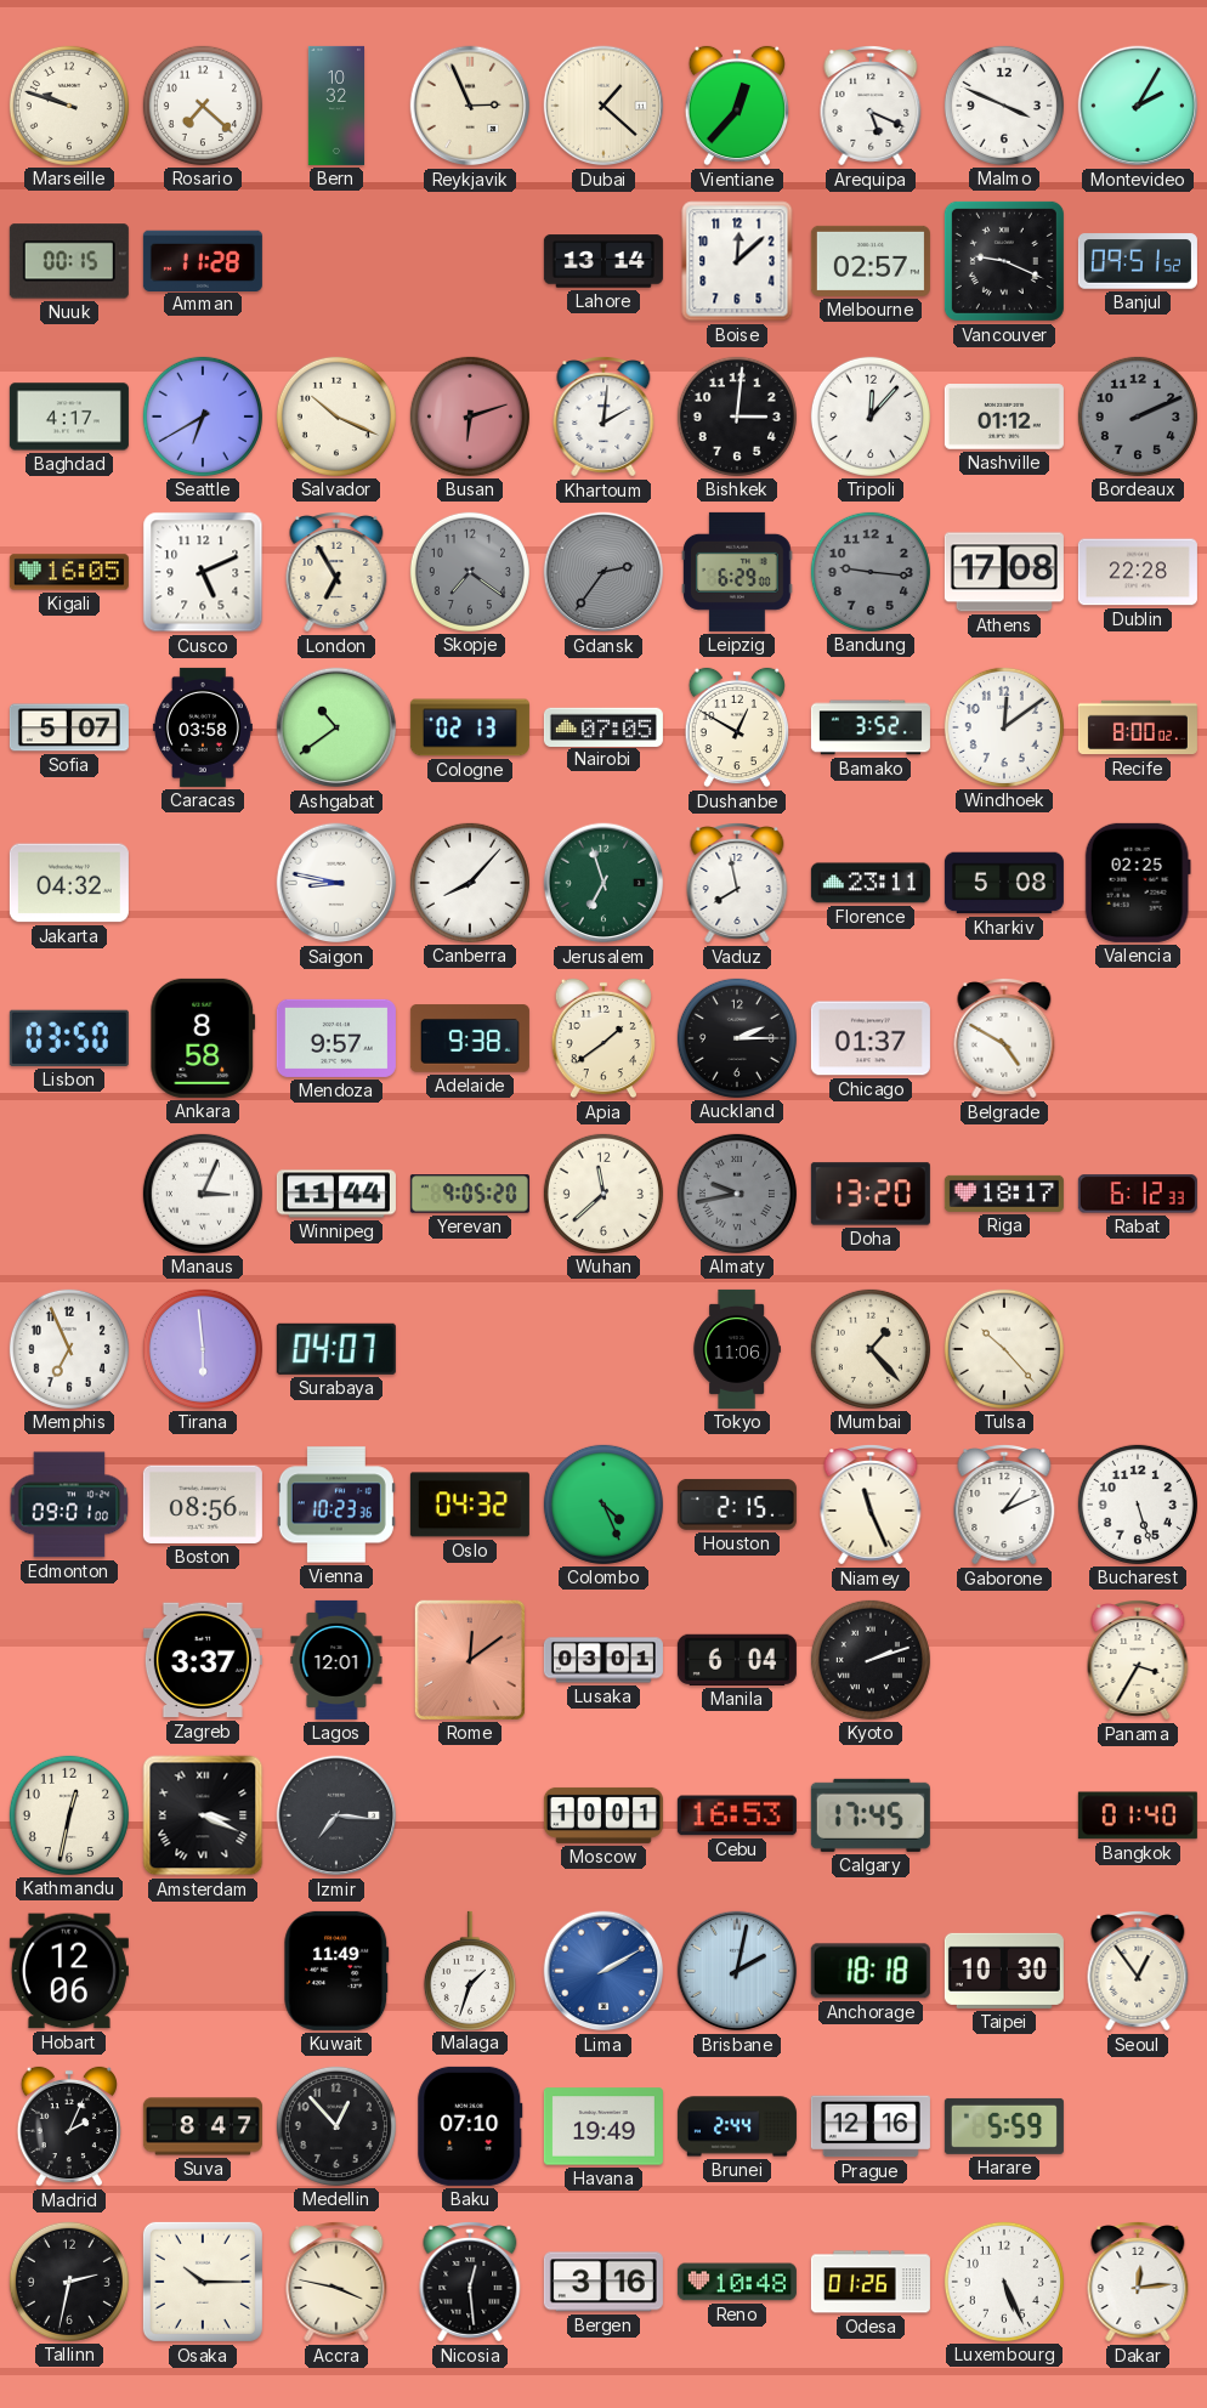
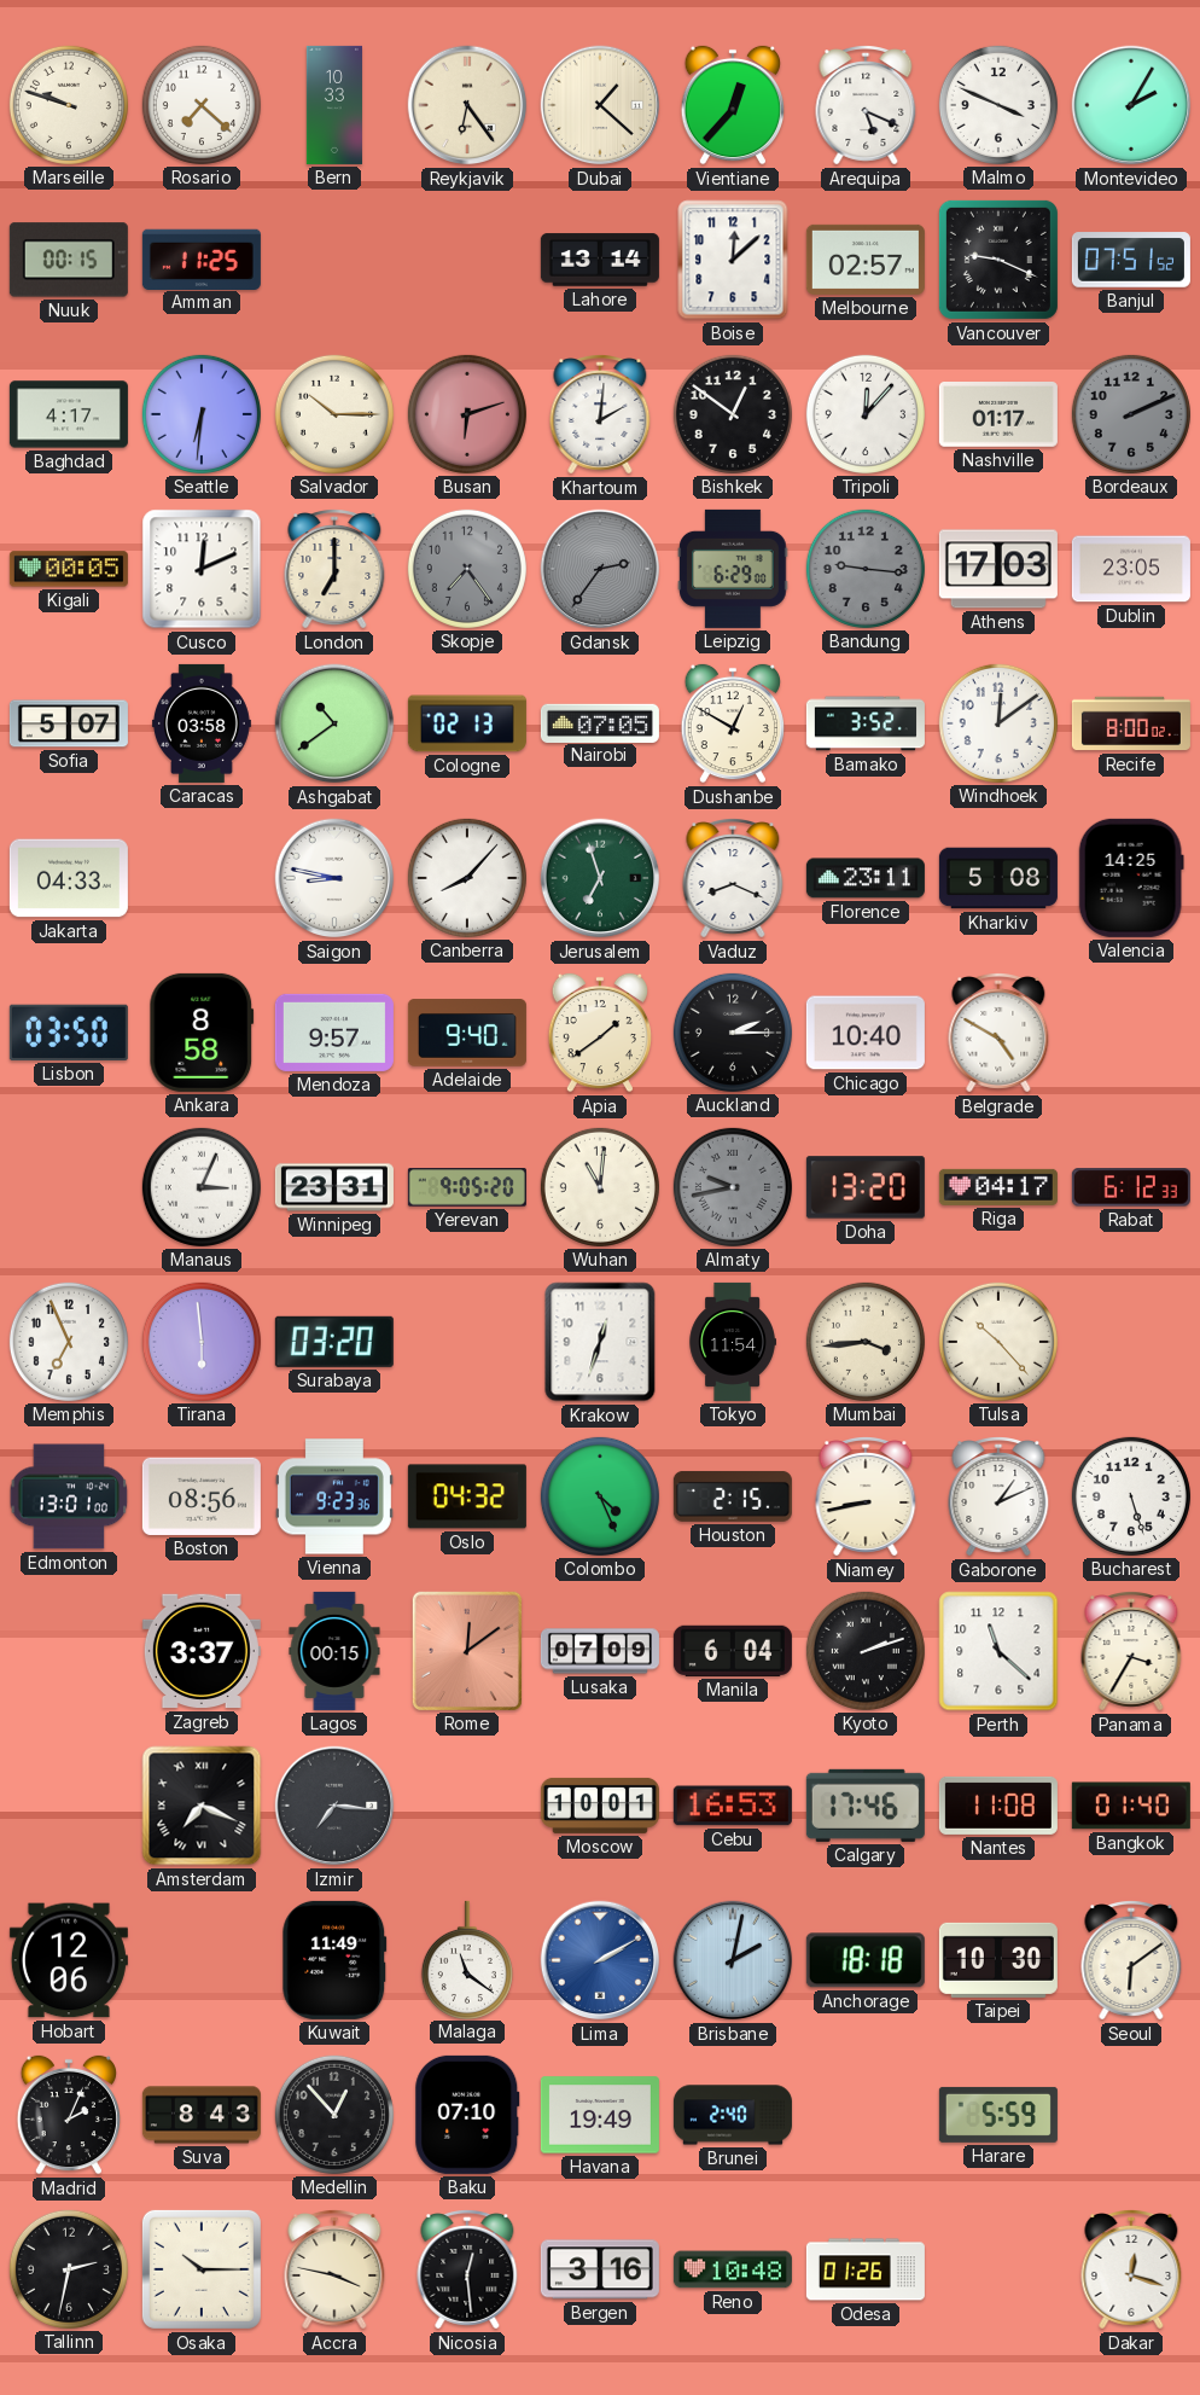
Bern: 10:32 -> 10:33 (333, 105)
Reykjavik: 2:56 -> 6:24 (467, 105)
Amman: 11:28 -> 11:25 (202, 258)
Banjul: 09:51 -> 07:51 (1131, 260)
Seattle: 6:40 -> 6:31 (202, 414)
Salvador: 10:19 -> 10:15 (334, 414)
Bishkek: 3:01 -> 12:51 (733, 414)
Nashville: 01:12 -> 01:17 (998, 415)
Kigali: 16:05 -> 00:05 (69, 569)
Cusco: 5:11 -> 12:11 (202, 569)
London: 6:55 -> 7:00 (334, 570)
Skopje: 7:21 -> 7:24 (467, 569)
Athens: 17:08 -> 17:03 (998, 569)
Dublin: 22:28 -> 23:05 (1131, 569)
Jakarta: 04:32 -> 04:33 (69, 878)
Vaduz: 7:58 -> 8:19 (733, 879)
Valencia: 02:25 -> 14:25 (1131, 878)
Adelaide: 9:38 -> 9:40 (467, 1033)
Chicago: 01:37 -> 10:40 (866, 1033)
Winnipeg: 11:44 -> 23:31 (334, 1187)
Wuhan: 11:38 -> 11:01 (600, 1187)
Riga: 18:17 -> 04:17 (998, 1187)
Surabaya: 04:07 -> 03:20 (334, 1342)
Krakow: none -> 12:33 (600, 1342)
Tokyo: 11:06 -> 11:54 (733, 1342)
Mumbai: 1:23 -> 3:44 (866, 1342)
Edmonton: 09:01 -> 13:01 (69, 1496)
Vienna: 10:23 -> 9:23 (334, 1496)
Niamey: 11:26 -> 8:43 (866, 1498)
Lagos: 12:01 -> 00:15 (334, 1651)
Lusaka: 03:01 -> 07:09 (600, 1651)
Perth: none -> 11:22 (998, 1651)
Kathmandu: 12:32 -> none (69, 1815)
Amsterdam: 3:19 -> 7:19 (202, 1806)
Calgary: 17:45 -> 17:46 (866, 1806)
Nantes: none -> 11:08 (998, 1806)
Malaga: 1:33 -> 11:21 (467, 1959)
Seoul: 12:54 -> 6:09 (1131, 1961)
Suva: 8:47 -> 8:43 (202, 2115)
Brunei: 2:44 -> 2:40 (733, 2115)
Prague: 12:16 -> none (871, 2126)
Luxembourg: 5:26 -> none (1004, 2282)
Dakar: 12:14 -> 12:18 (1131, 2271)
